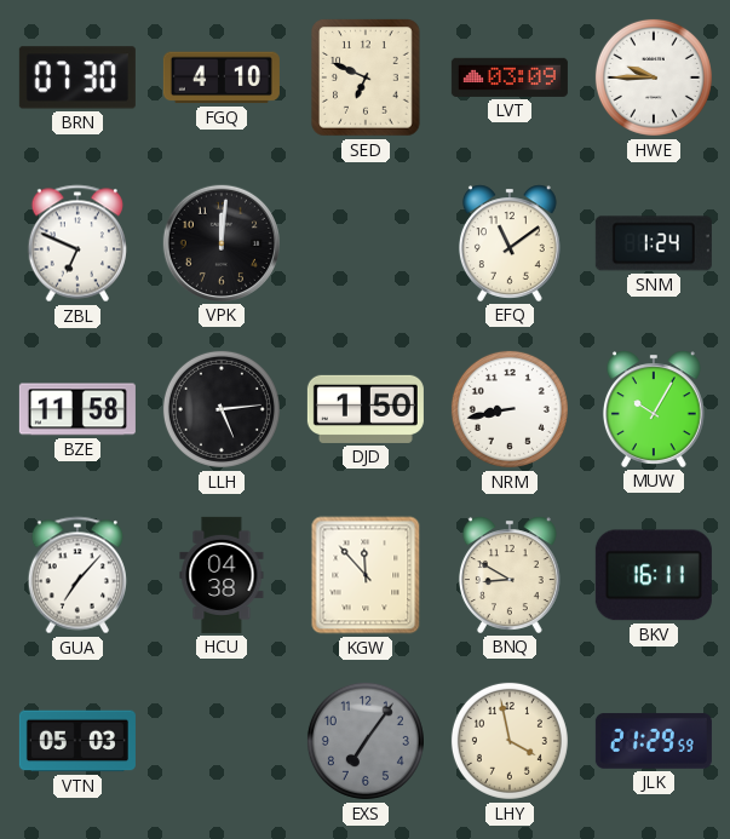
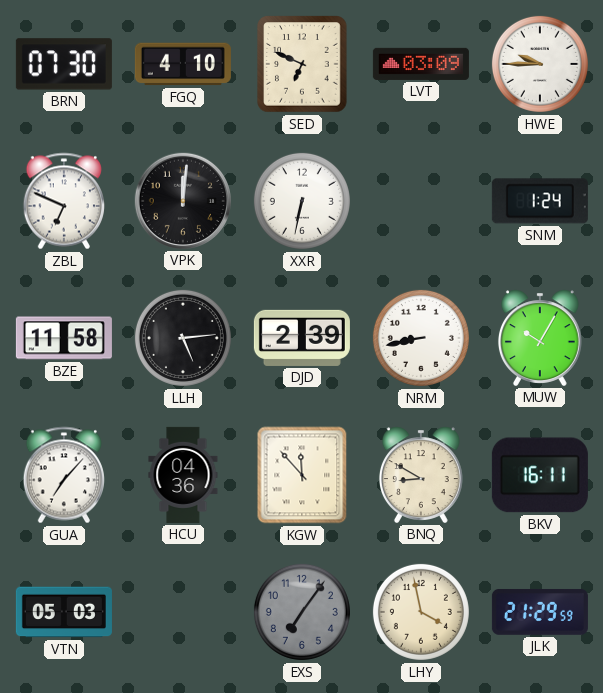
XXR: none -> 6:32 (302, 201)
EFQ: 11:09 -> none (510, 243)
DJD: 1:50 -> 2:39 (302, 338)
HCU: 04:38 -> 04:36 (183, 475)
